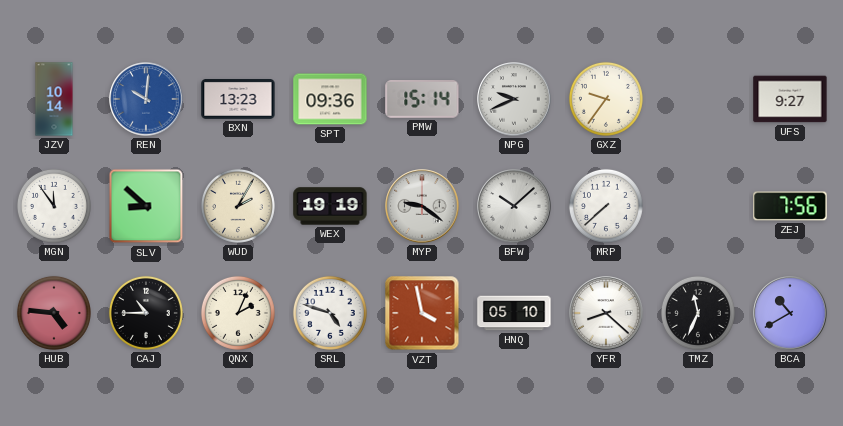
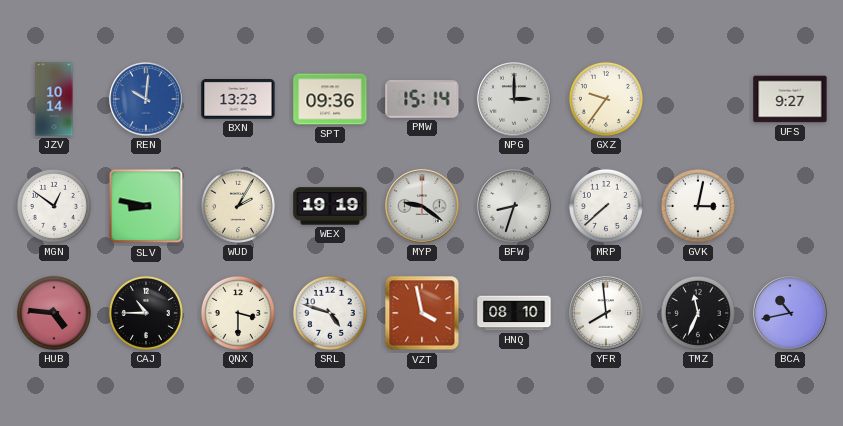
NPG: 9:41 -> 3:00 (514, 99)
MGN: 11:54 -> 12:51 (54, 206)
SLV: 8:52 -> 8:47 (146, 206)
BFW: 10:08 -> 8:33 (514, 206)
GVK: none -> 3:02 (698, 206)
ZEJ: 7:56 -> none (790, 206)
QNX: 2:04 -> 3:30 (238, 313)
HNQ: 05:10 -> 08:10 (514, 313)
YFR: 8:22 -> 7:59 (606, 313)
BCA: 10:40 -> 10:43 (790, 313)
